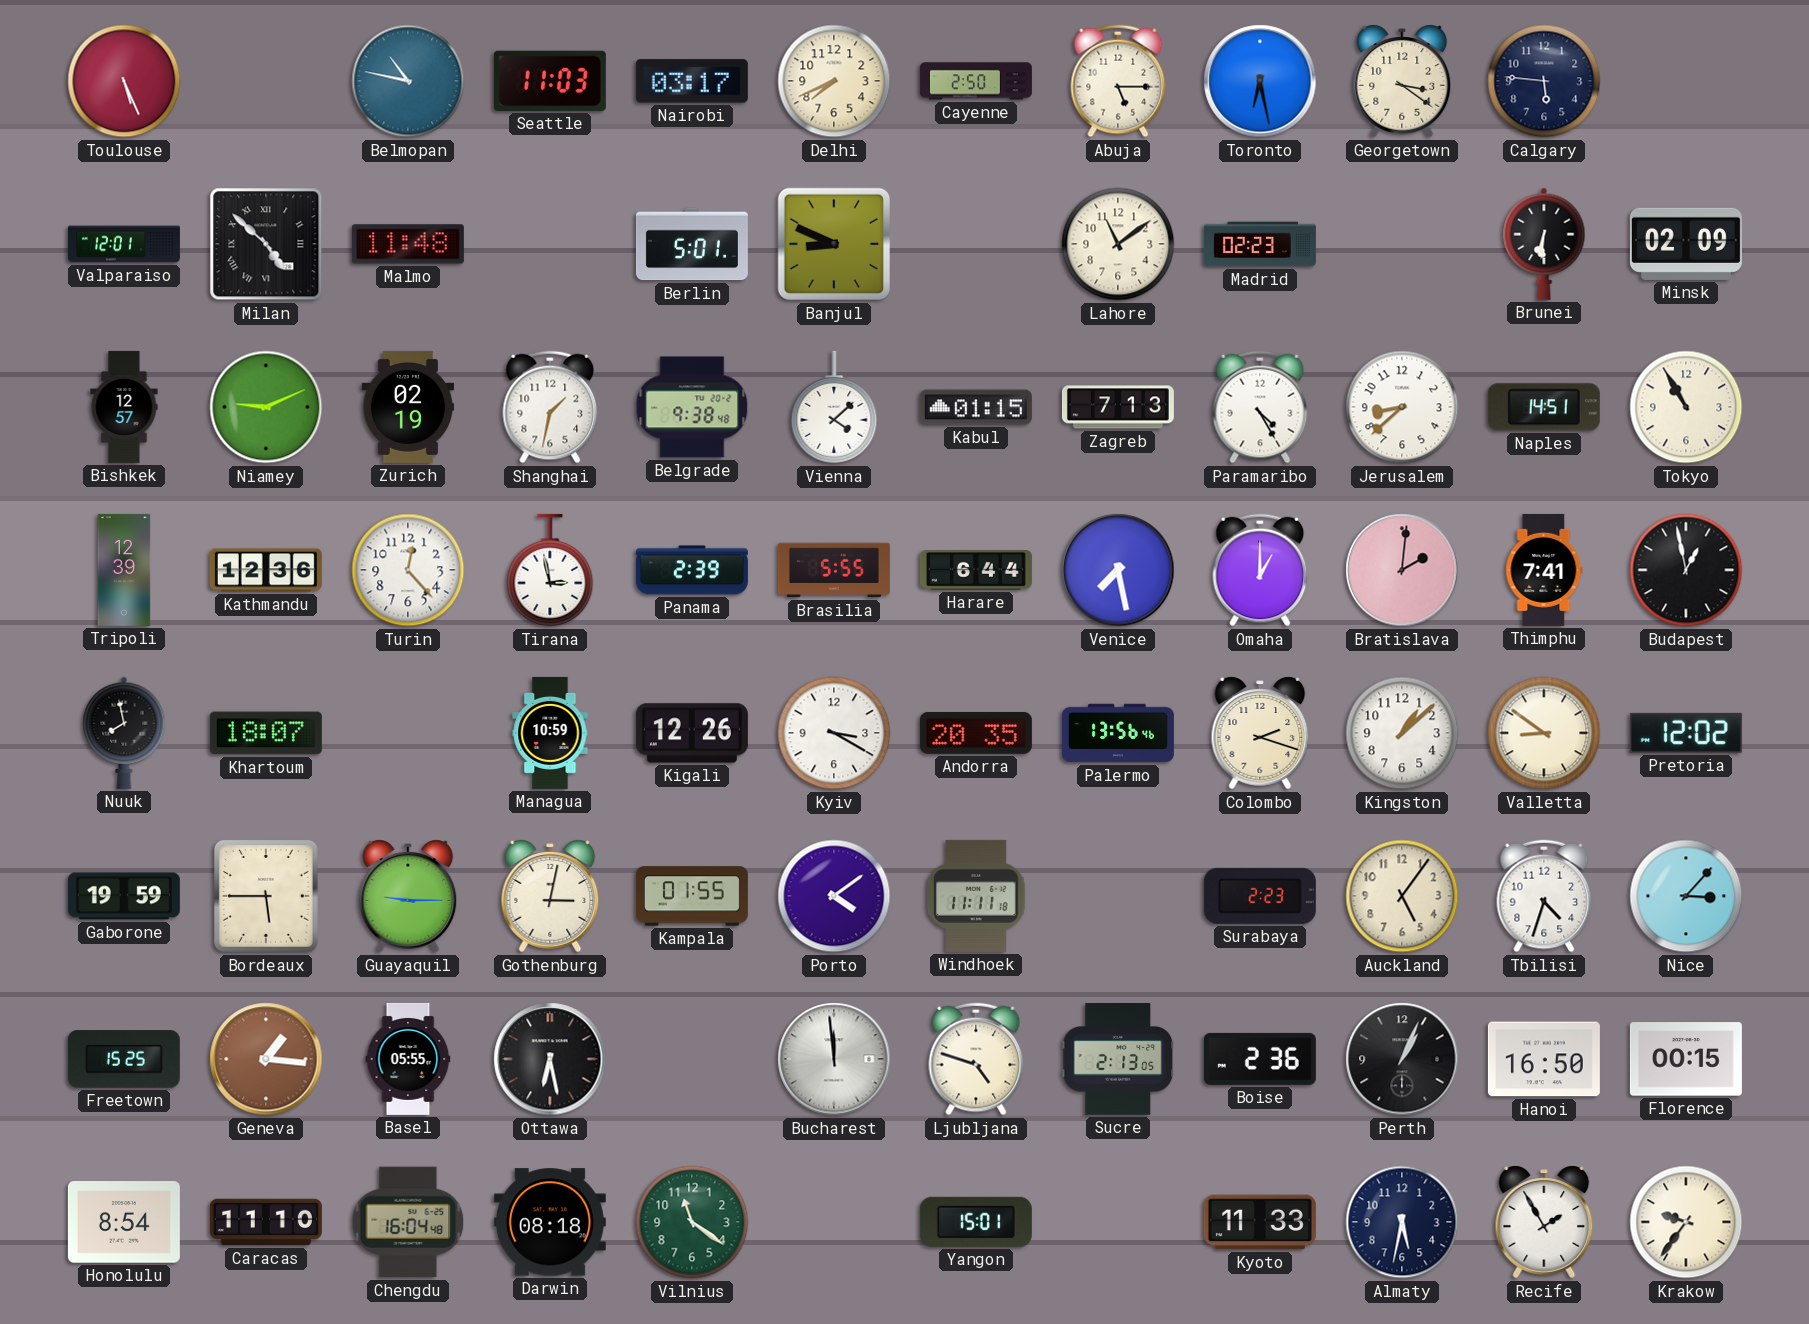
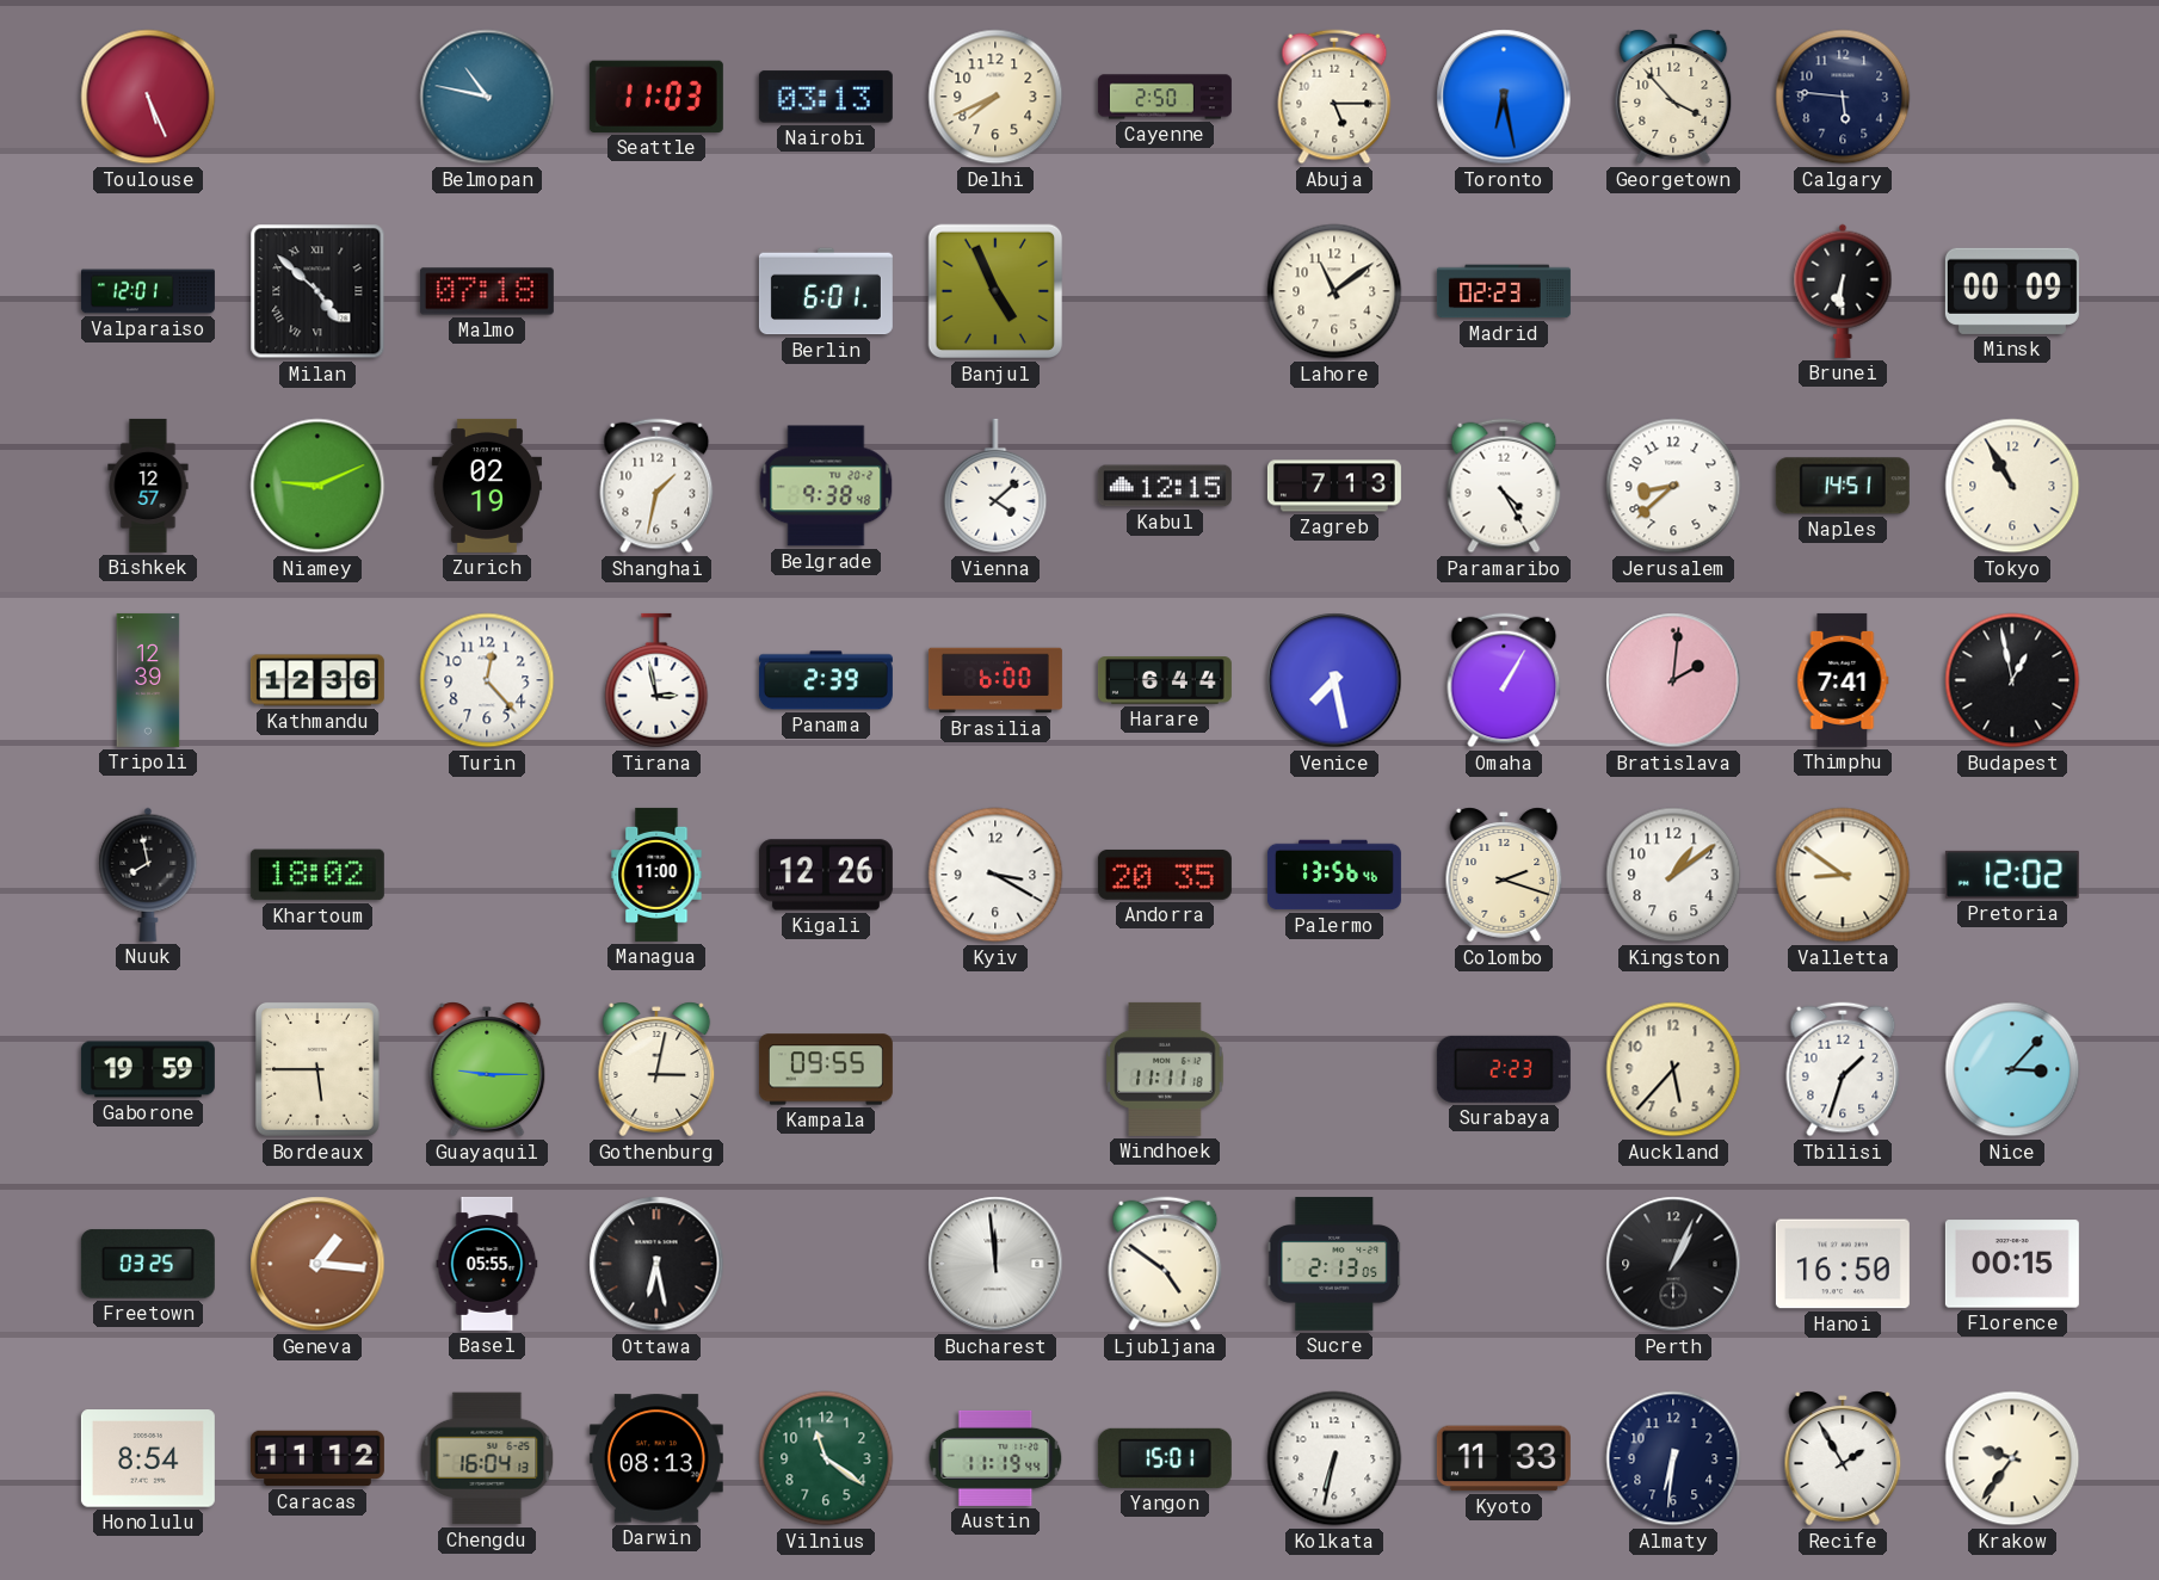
Nairobi: 03:17 -> 03:13 (826, 97)
Georgetown: 3:21 -> 3:53 (1673, 97)
Malmo: 11:48 -> 07:18 (487, 291)
Berlin: 5:01 -> 6:01 (826, 291)
Banjul: 8:49 -> 4:56 (995, 291)
Minsk: 02:09 -> 00:09 (2012, 291)
Kabul: 01:15 -> 12:15 (1165, 486)
Brasilia: 5:55 -> 6:00 (995, 680)
Omaha: 1:00 -> 1:05 (1504, 680)
Khartoum: 18:07 -> 18:02 (317, 875)
Managua: 10:59 -> 11:00 (656, 875)
Kingston: 1:08 -> 1:09 (1673, 875)
Kampala: 01:55 -> 09:55 (826, 1069)
Porto: 4:09 -> none (834, 896)
Auckland: 5:06 -> 5:37 (1673, 1069)
Tbilisi: 4:33 -> 1:33 (1843, 1069)
Freetown: 15:25 -> 03:25 (148, 1264)
Ljubljana: 4:48 -> 4:51 (1165, 1264)
Boise: 2:36 -> none (1260, 1059)
Caracas: 11:10 -> 11:12 (317, 1458)
Chengdu: 16:04:48 -> 16:04:13 (487, 1458)
Darwin: 08:18 -> 08:13 (656, 1458)
Austin: none -> 11:19 (995, 1458)
Kolkata: none -> 6:32 (1334, 1458)
Almaty: 5:32 -> 6:31 (1673, 1458)
